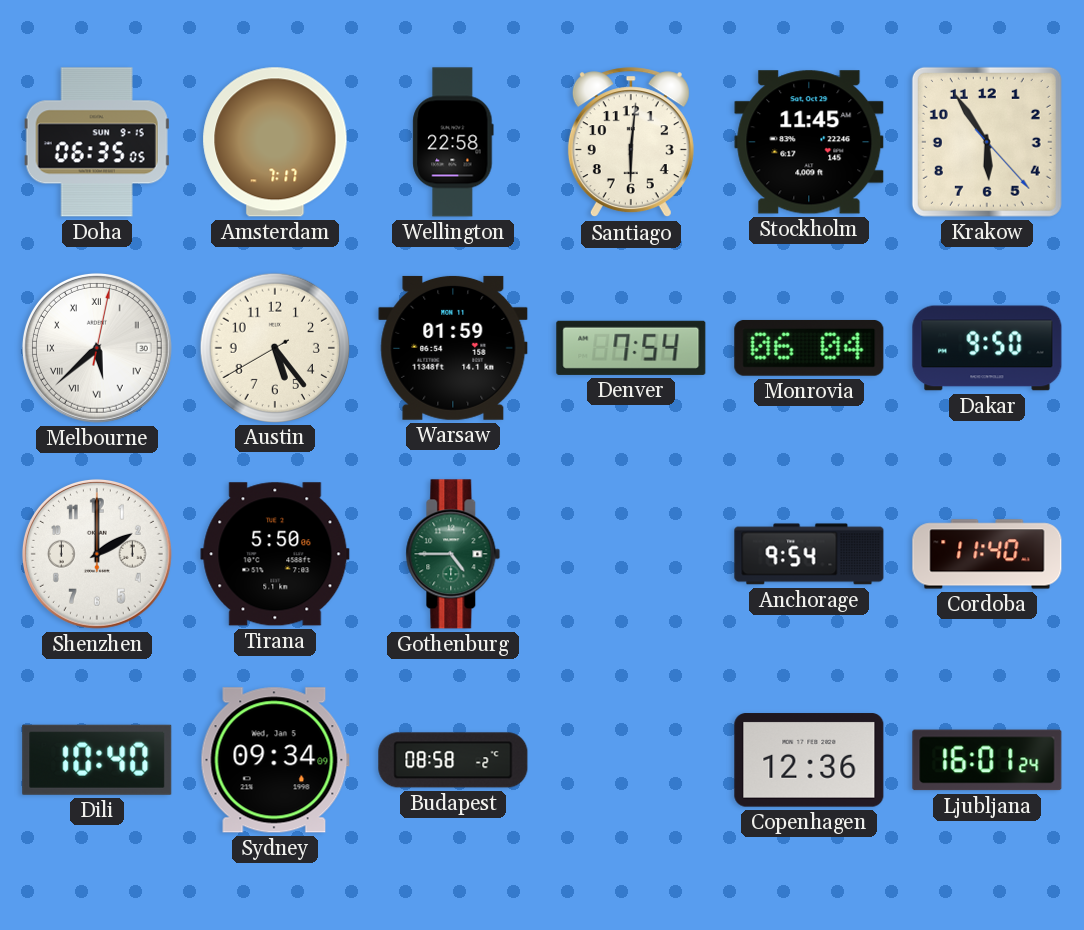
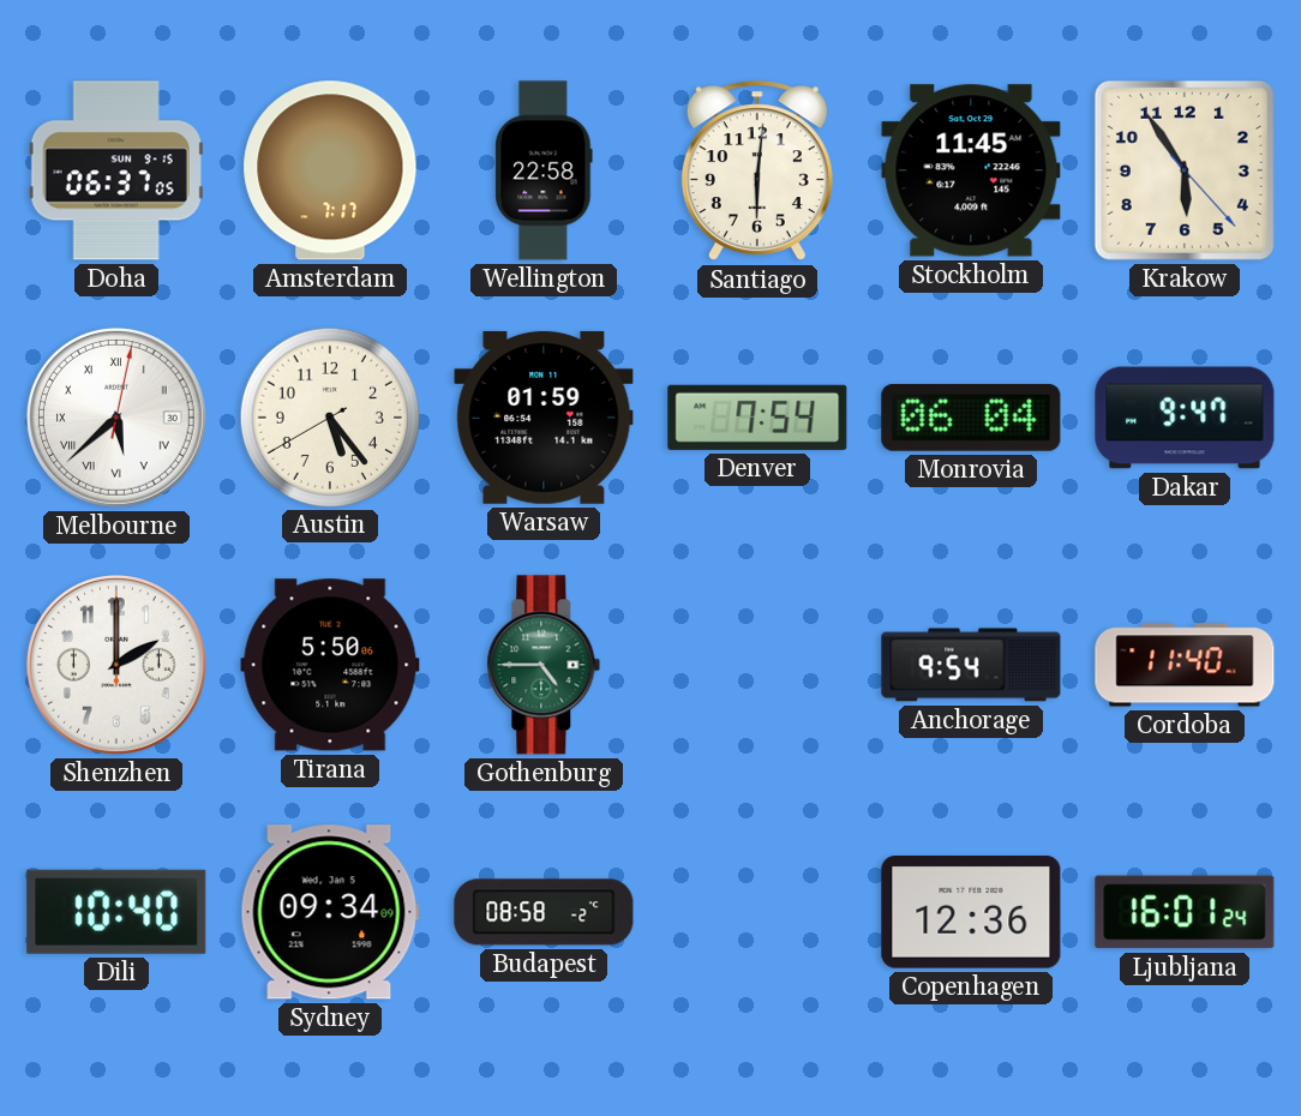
Doha: 06:35 -> 06:37 (116, 170)
Dakar: 9:50 -> 9:47 (1185, 418)
